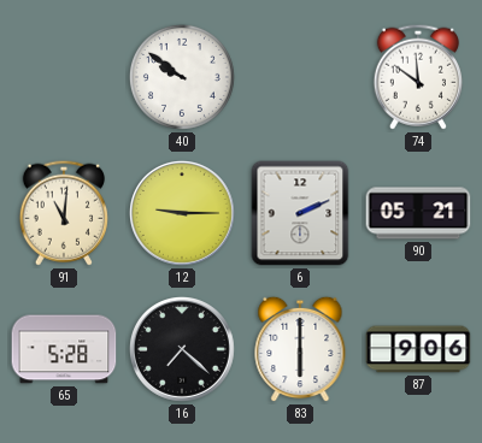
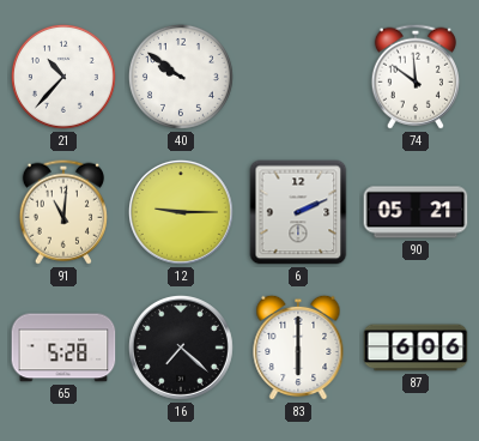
21: none -> 10:37 (63, 77)
87: 9:06 -> 6:06 (416, 348)
